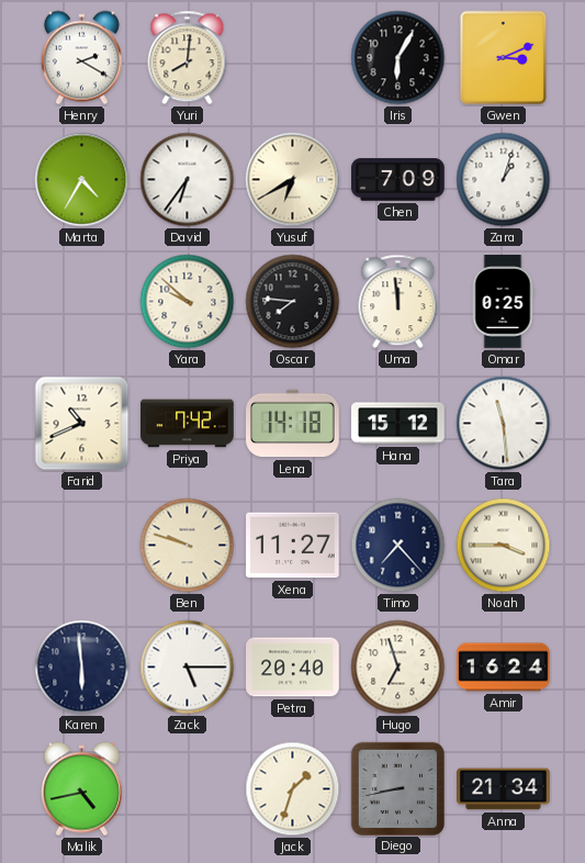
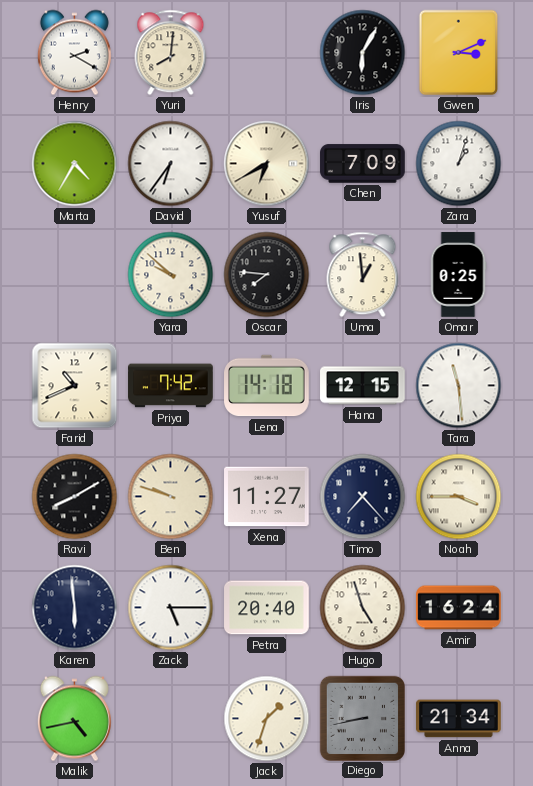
Uma: 11:59 -> 12:59 (363, 275)
Hana: 15:12 -> 12:15 (363, 386)
Ravi: none -> 8:10 (75, 497)
Hugo: 6:57 -> 4:57 (363, 608)
